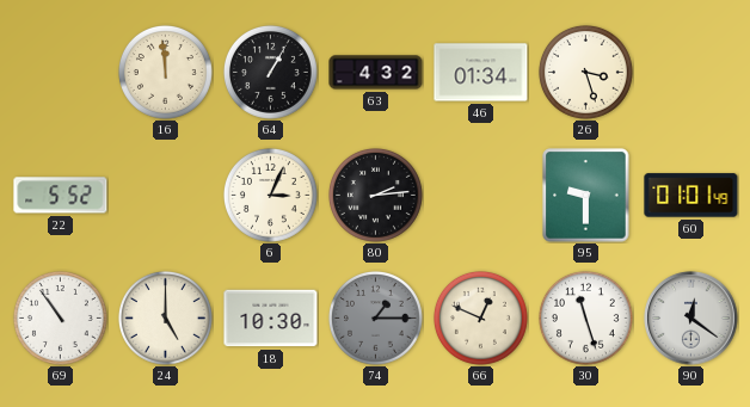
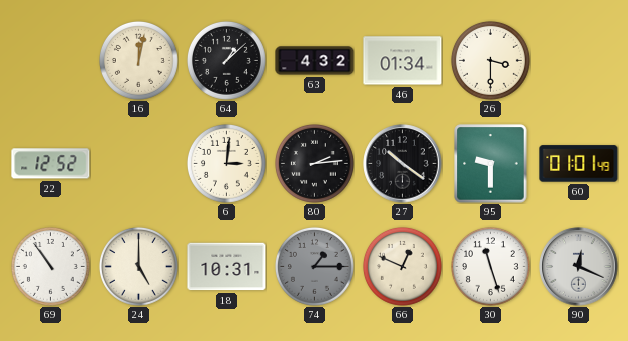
16: 11:59 -> 12:02 (138, 60)
64: 1:05 -> 1:08 (226, 60)
26: 3:27 -> 3:30 (490, 60)
22: 5:52 -> 12:52 (51, 164)
6: 3:04 -> 3:01 (226, 163)
27: none -> 10:21 (403, 164)
18: 10:30 -> 10:31 (227, 267)
90: 12:21 -> 12:19 (579, 267)
